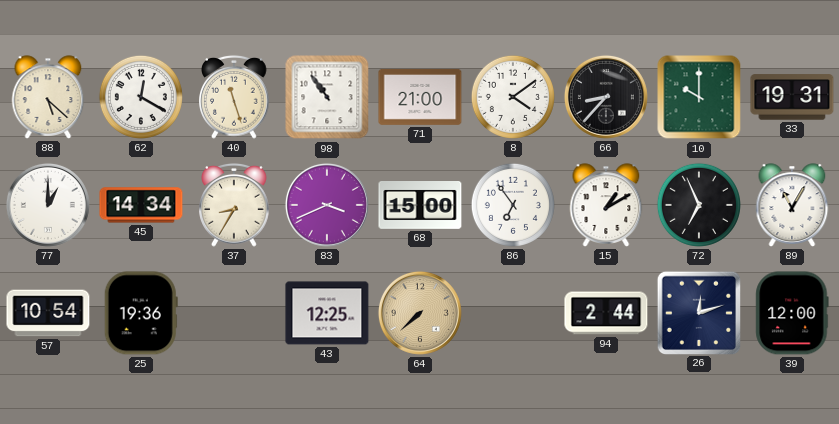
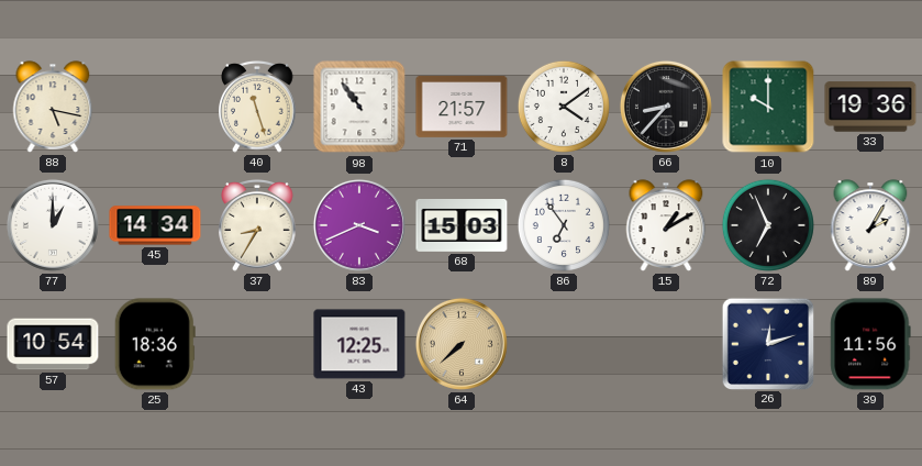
88: 5:22 -> 5:17 (53, 107)
62: 12:20 -> none (141, 97)
71: 21:00 -> 21:57 (462, 107)
33: 19:31 -> 19:36 (870, 107)
68: 15:00 -> 15:03 (462, 226)
89: 11:05 -> 2:05 (870, 225)
25: 19:36 -> 18:36 (155, 344)
94: 2:44 -> none (606, 313)
39: 12:00 -> 11:56 (870, 344)
